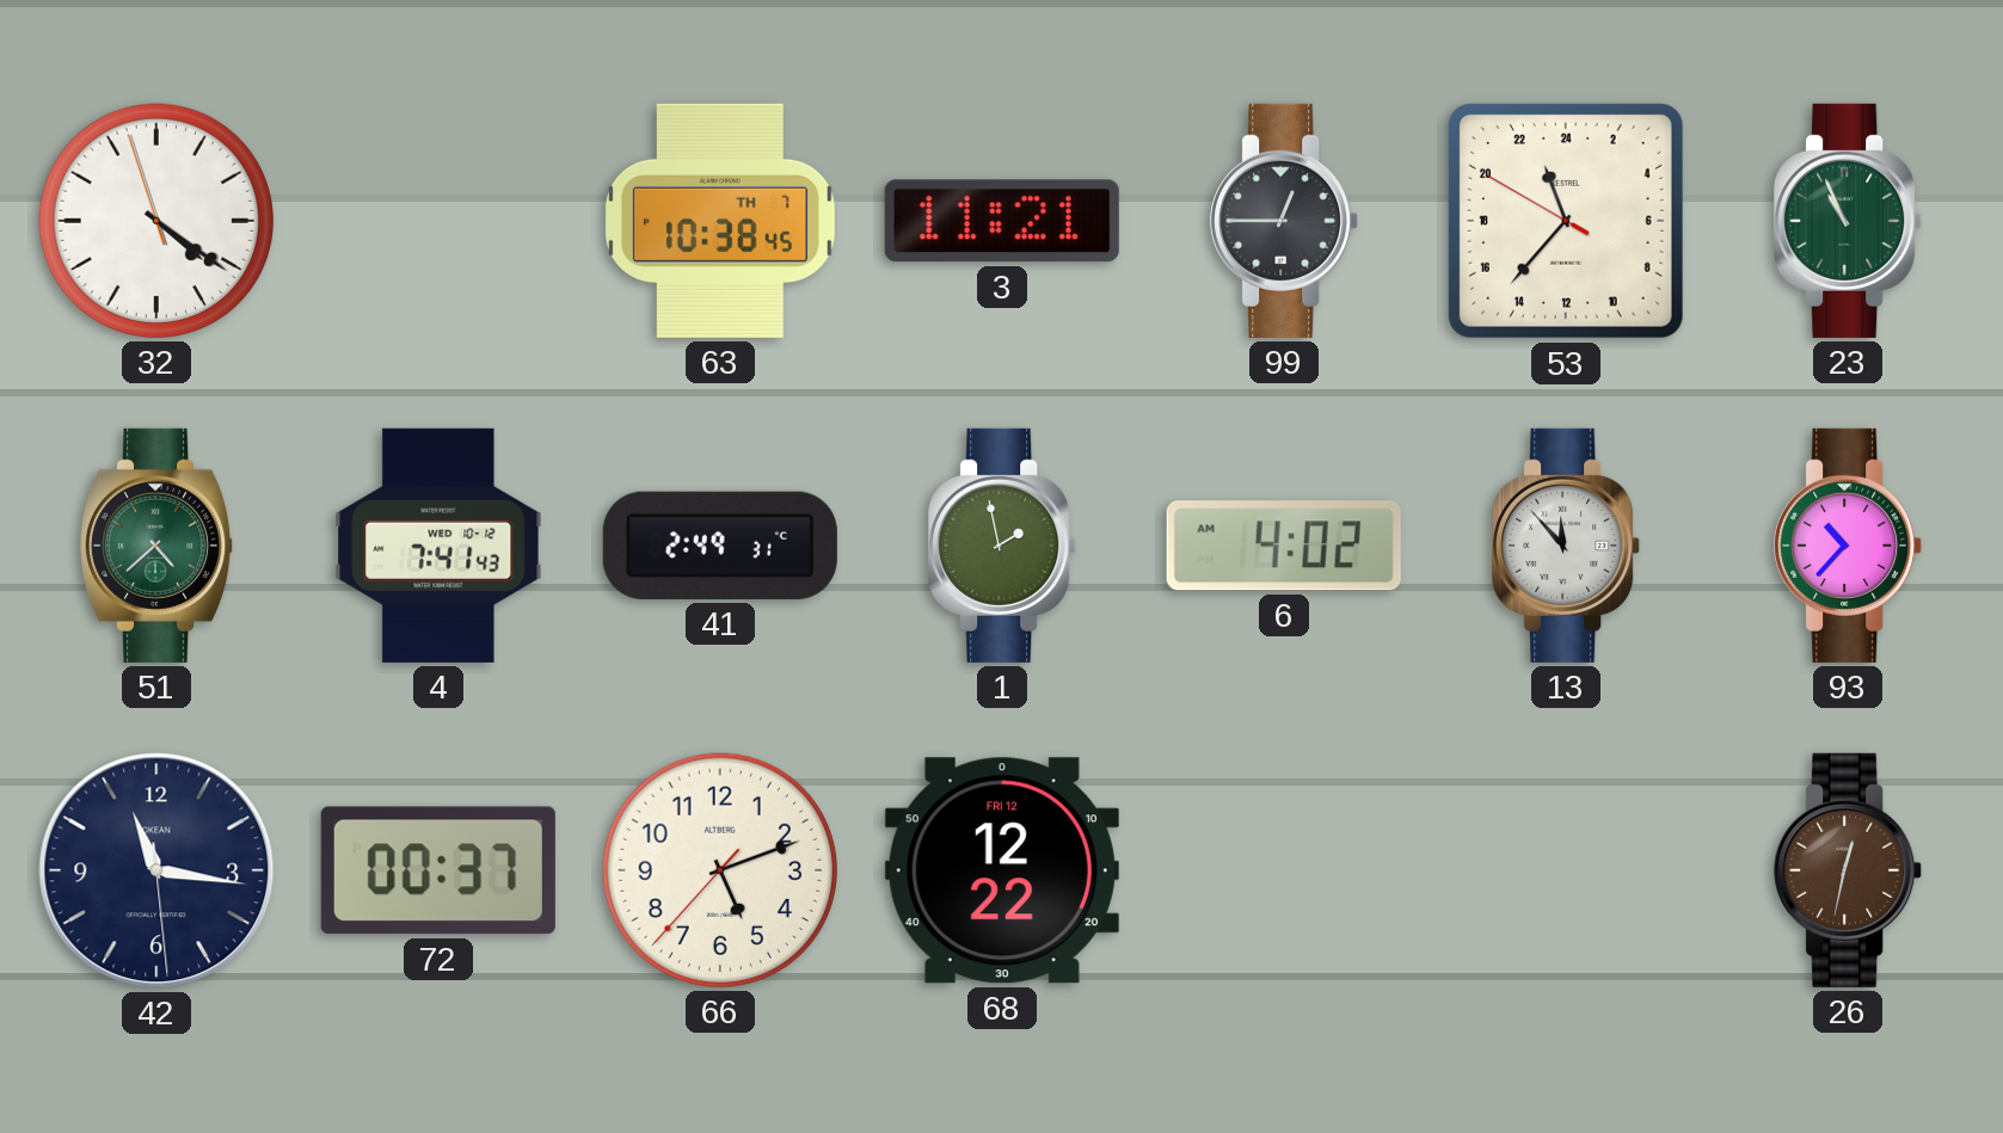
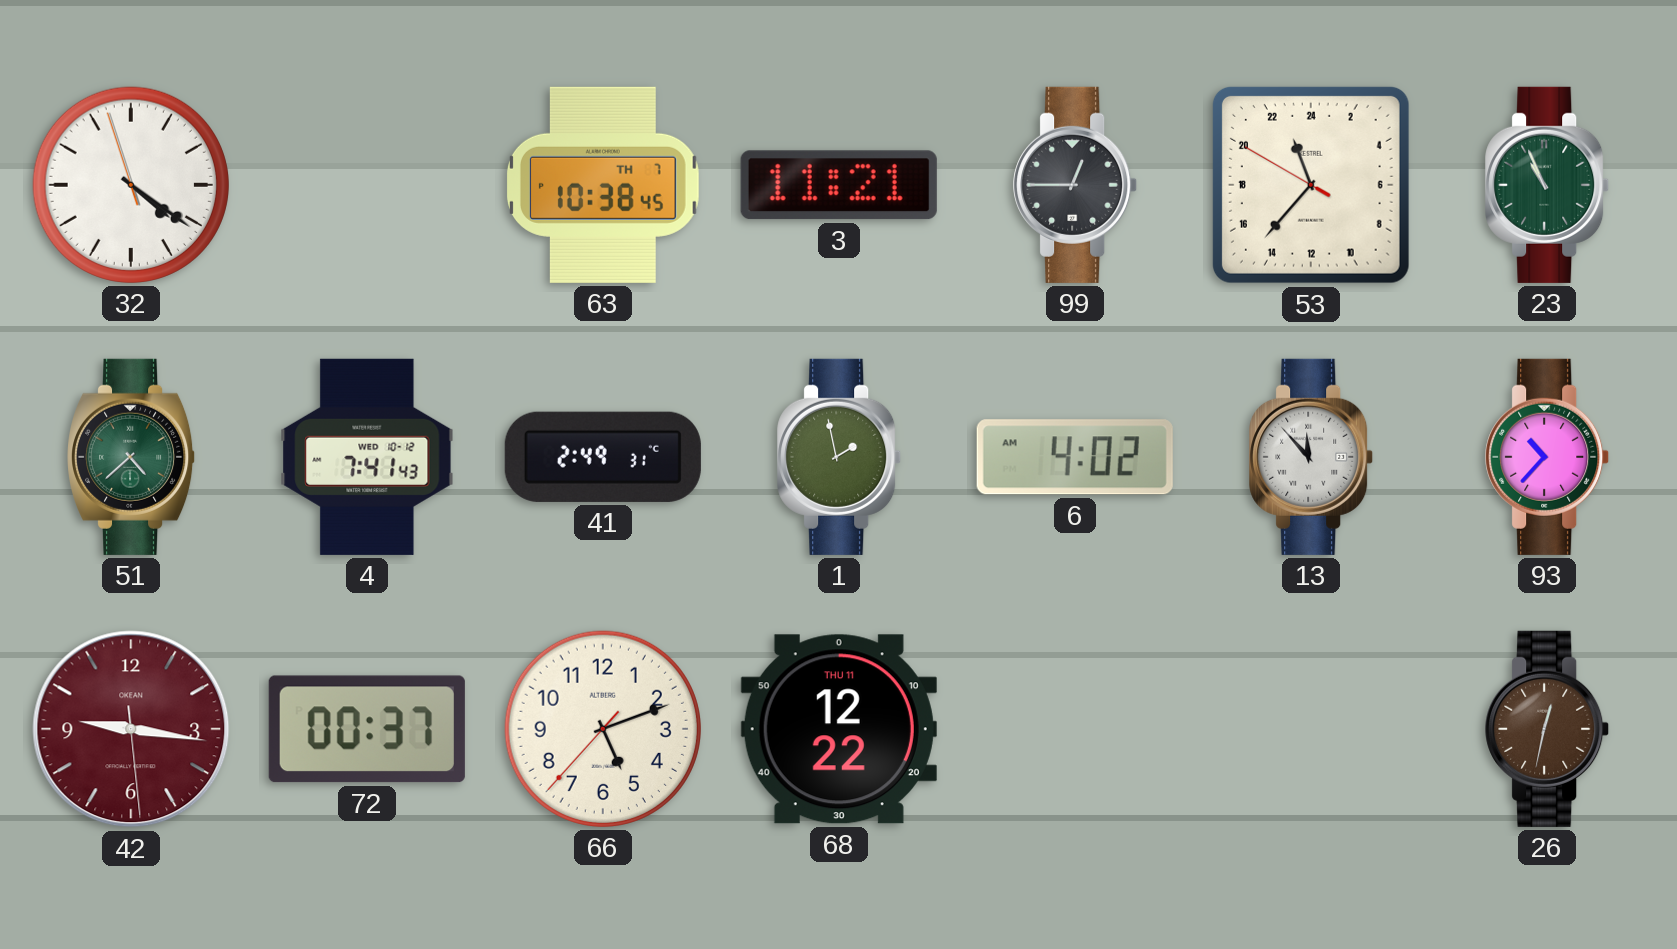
42: 11:16 -> 9:16 (131, 729)
42 dial: navy -> burgundy (131, 729)
68 date: FRI 12 -> THU 11 (839, 729)
